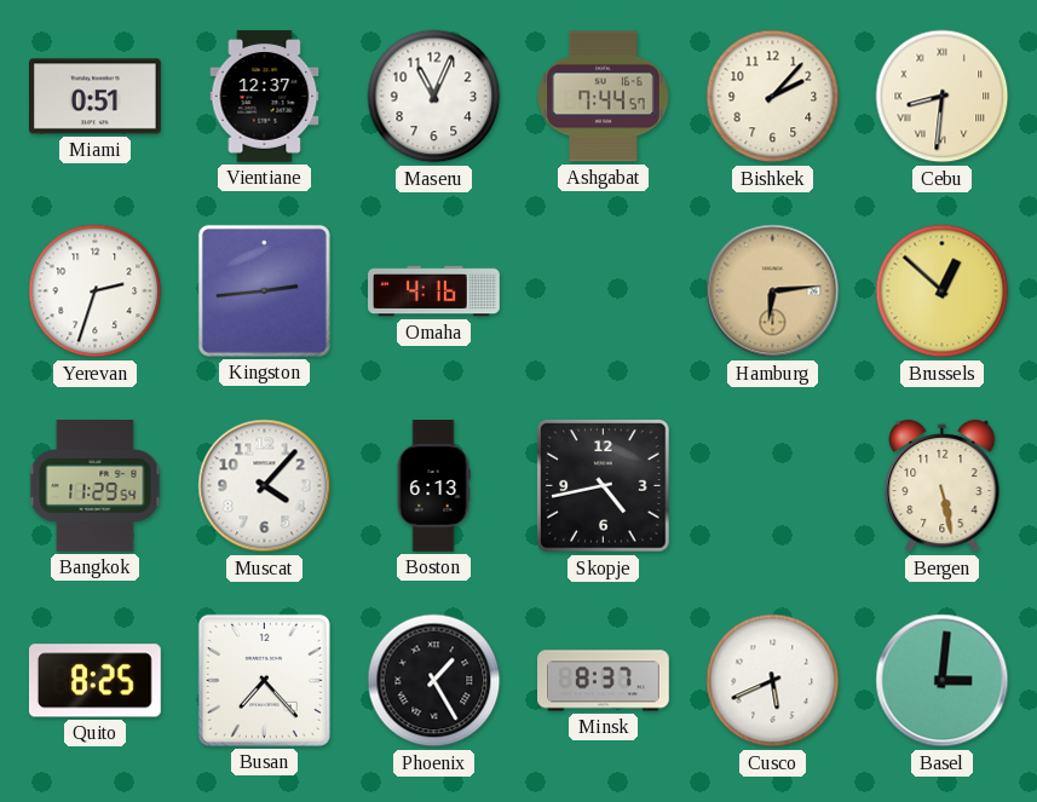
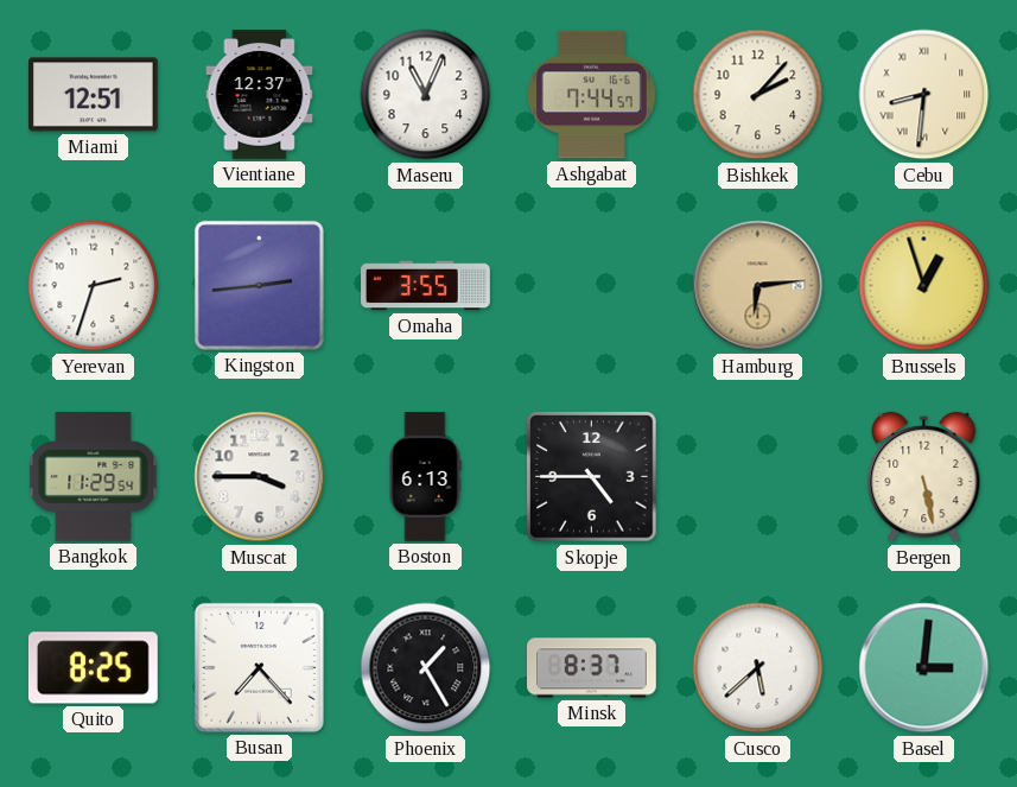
Miami: 0:51 -> 12:51 (94, 95)
Omaha: 4:16 -> 3:55 (426, 286)
Brussels: 12:52 -> 12:57 (924, 286)
Muscat: 4:07 -> 3:45 (260, 477)
Skopje: 4:43 -> 4:45 (592, 477)
Cusco: 5:41 -> 5:38 (758, 668)
